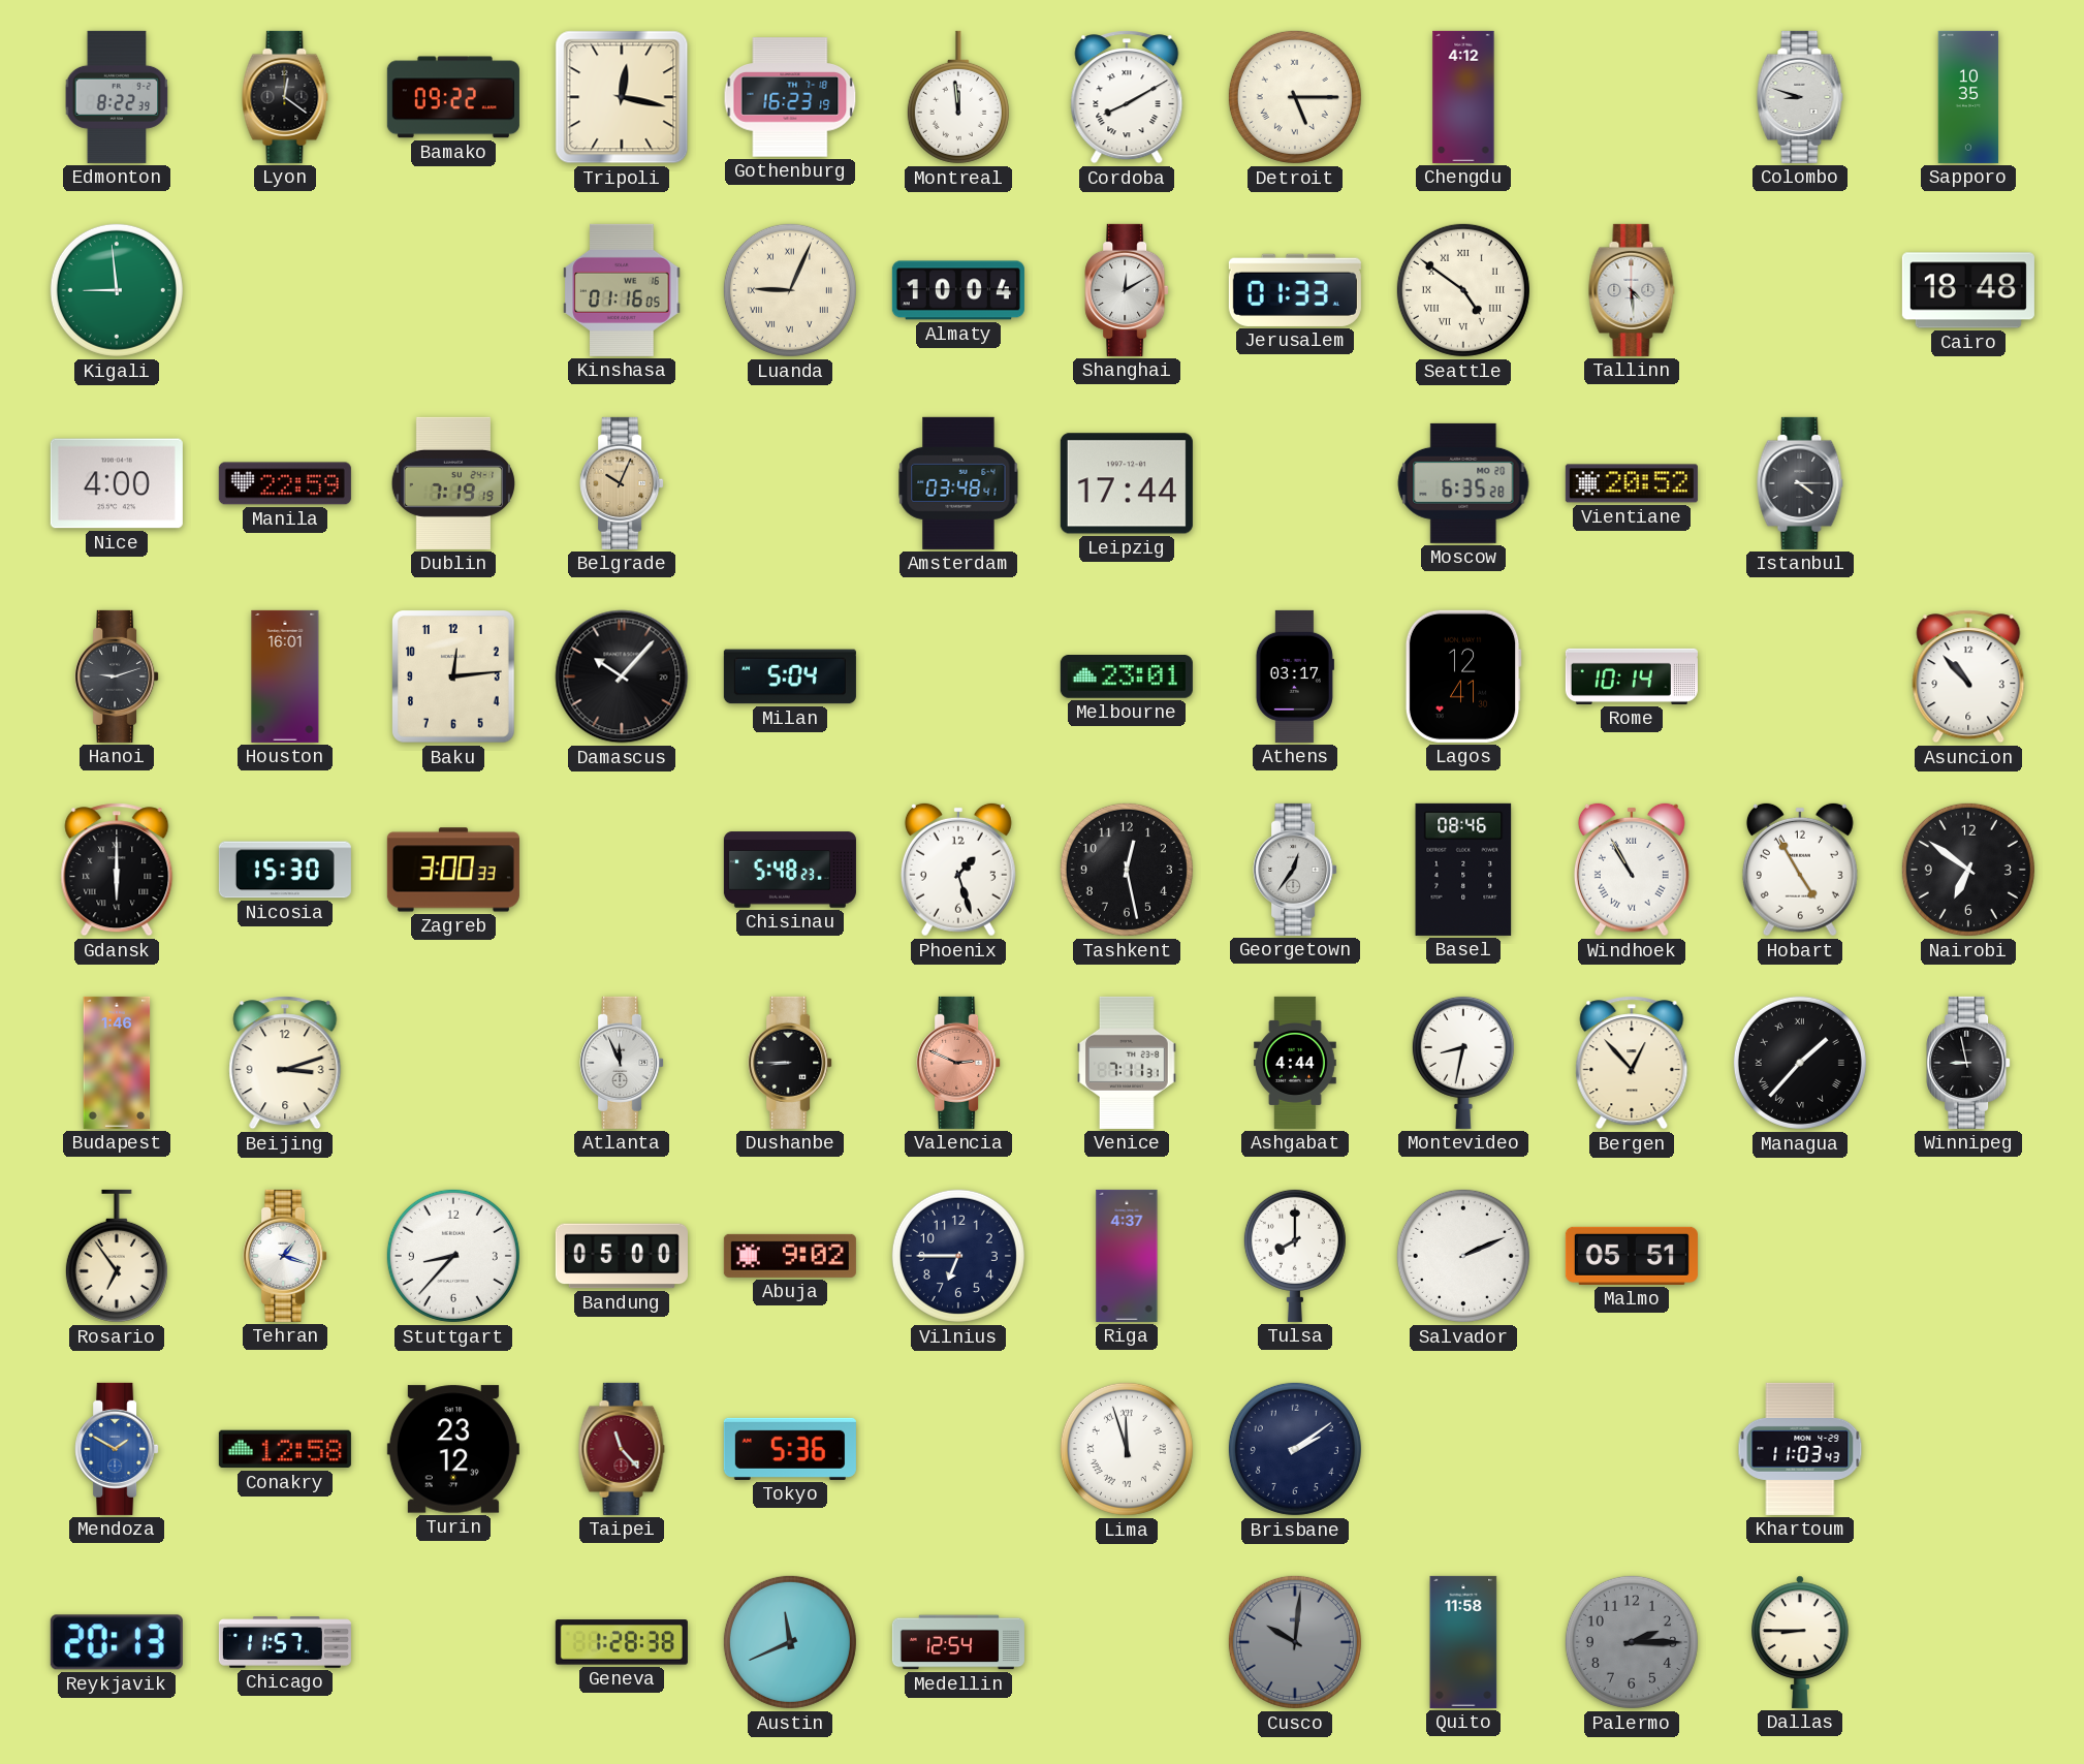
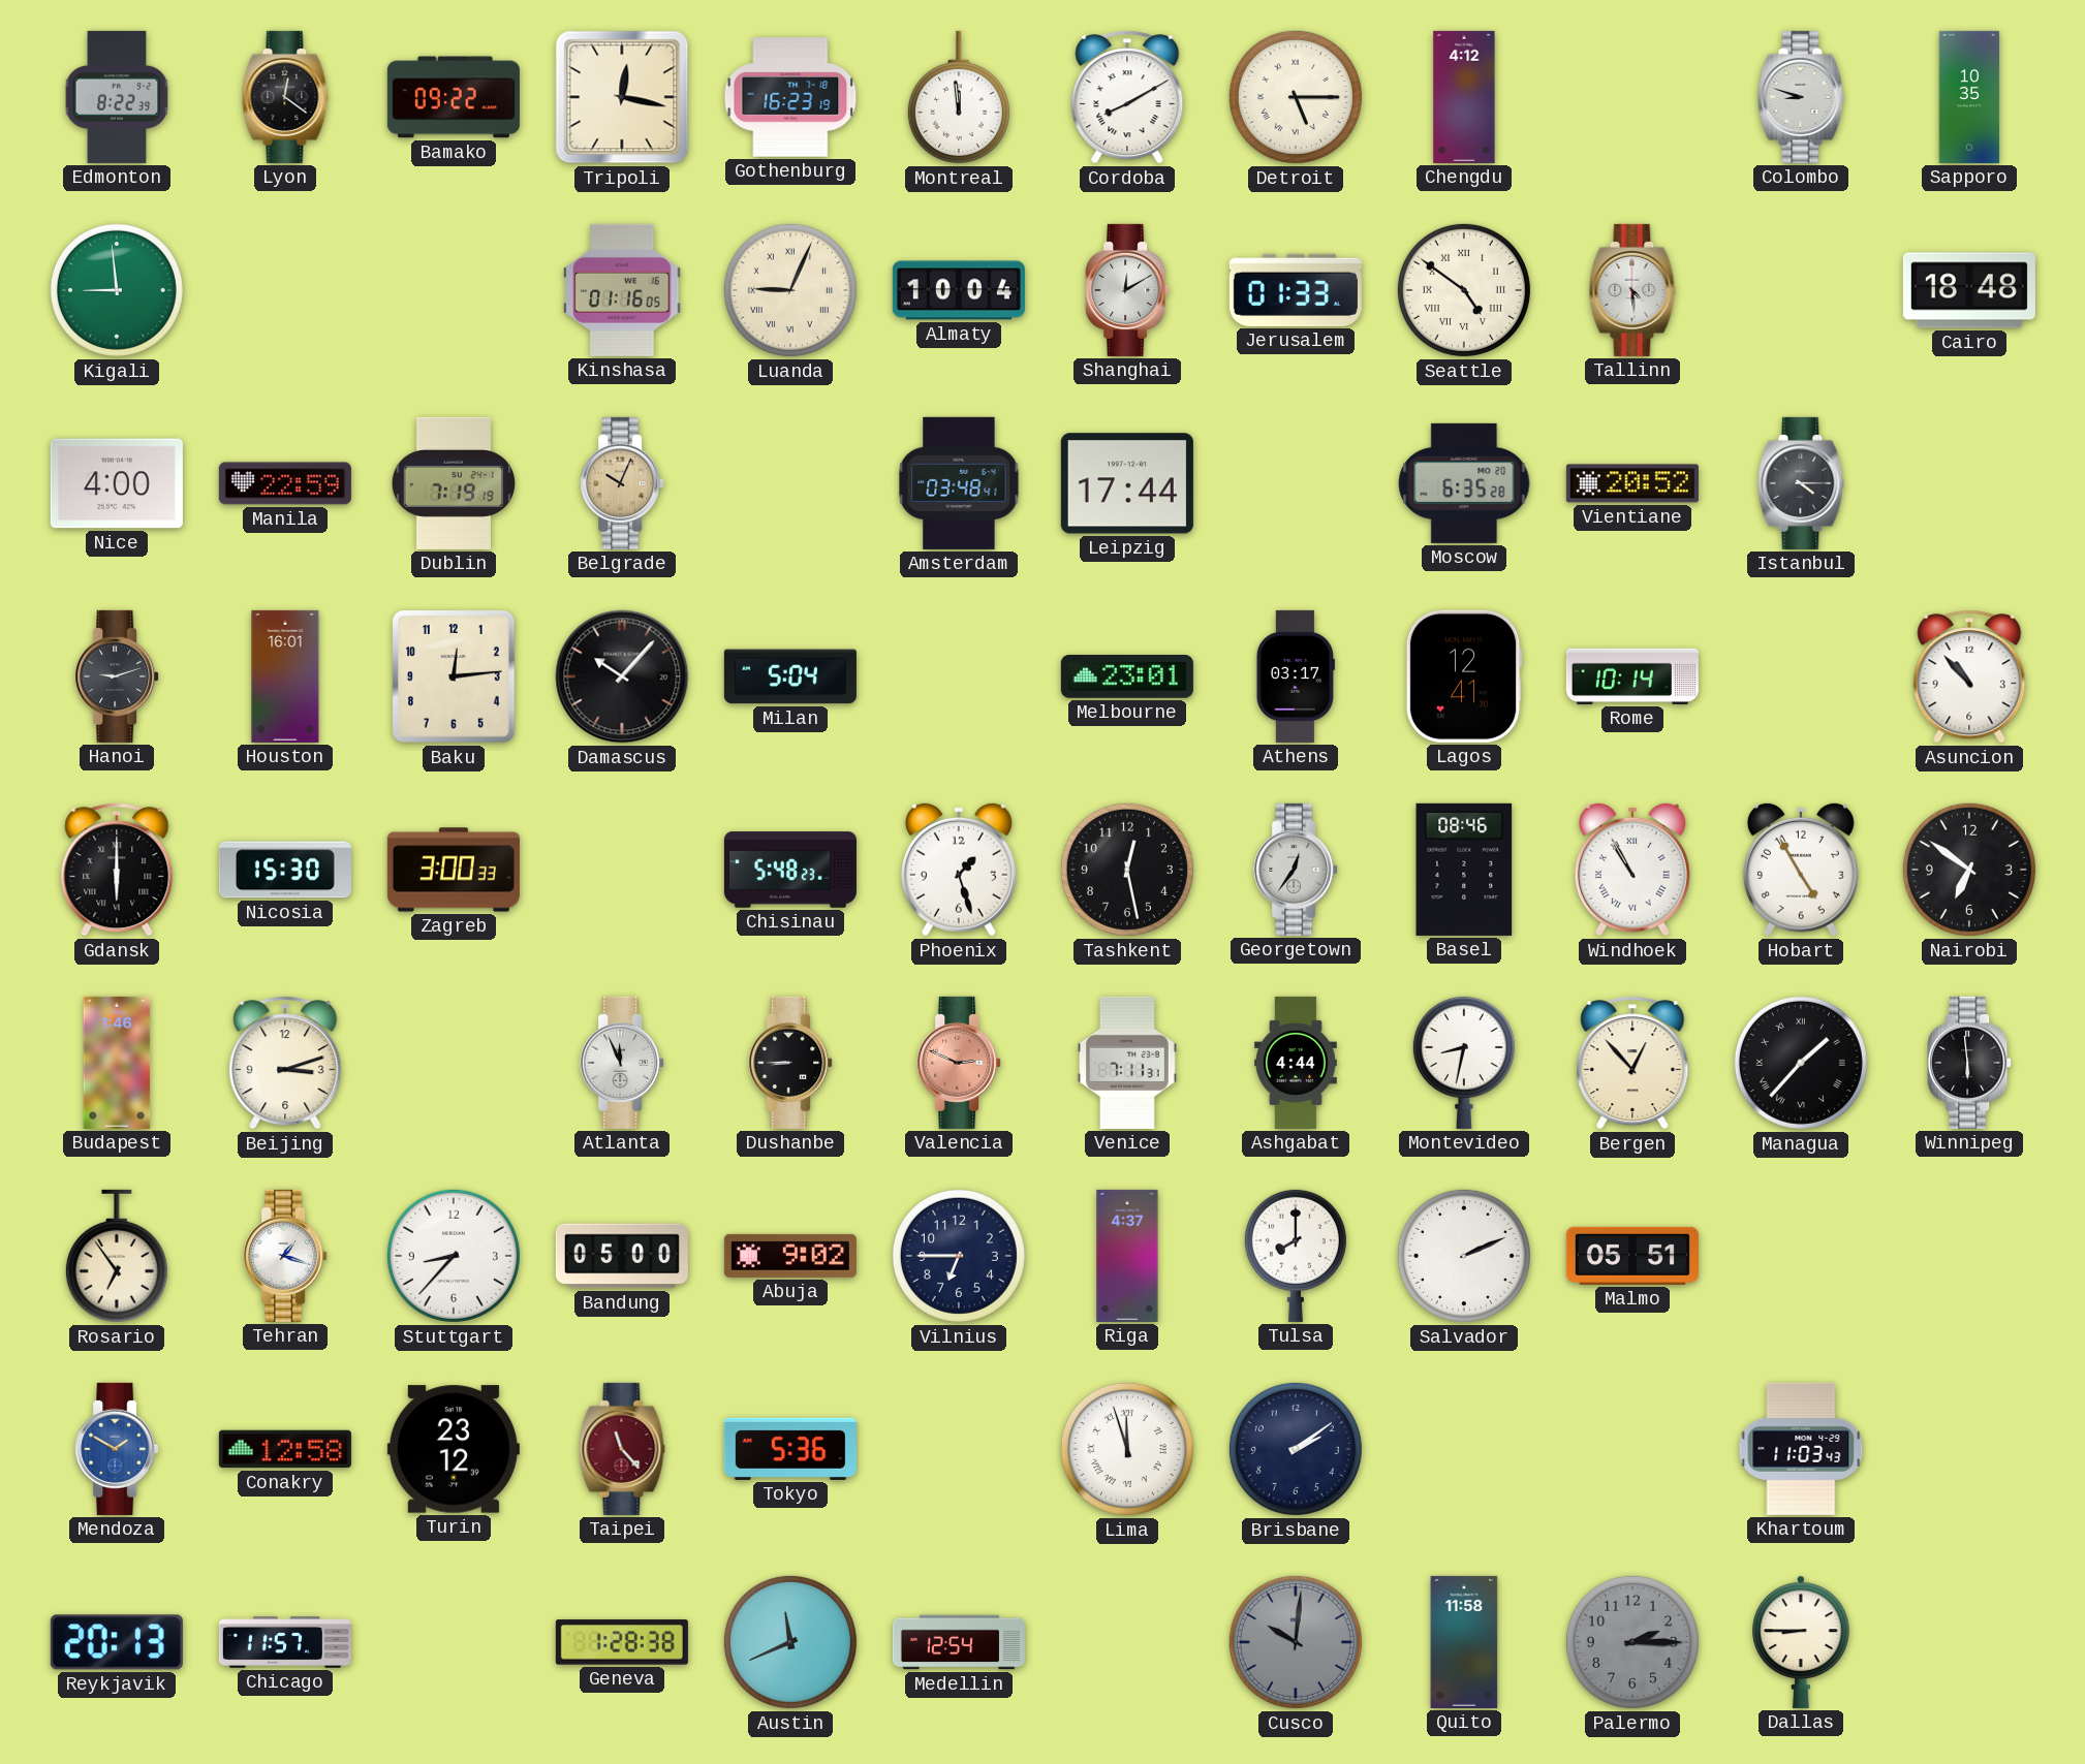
Winnipeg: 8:58 -> 5:59 (1969, 1063)
